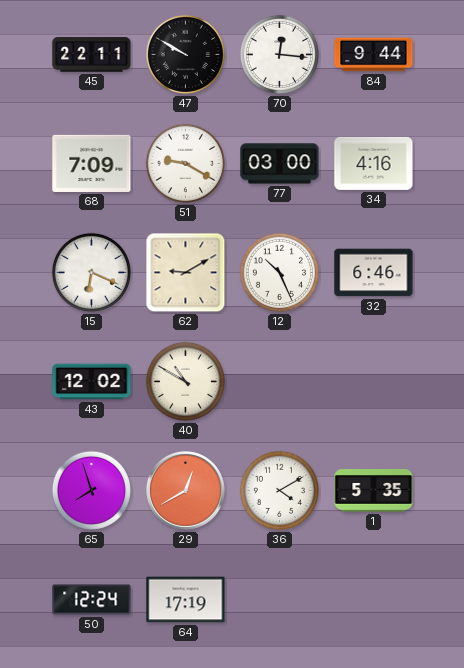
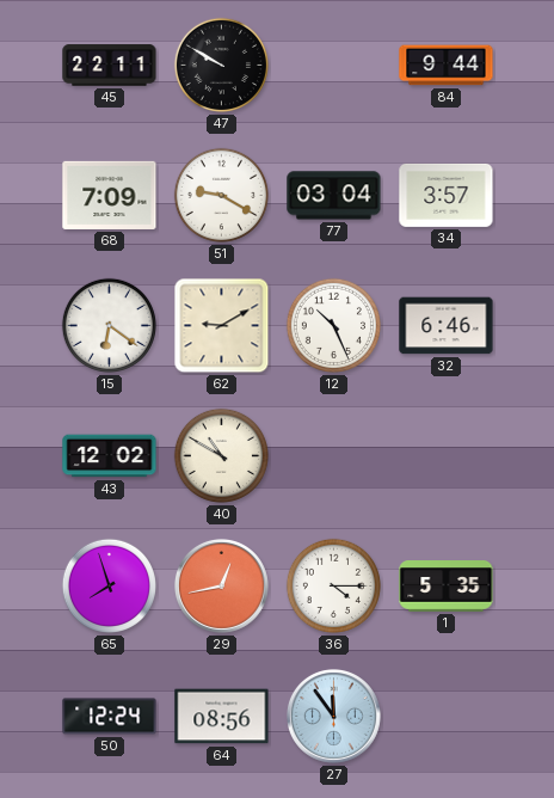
70: 12:16 -> none (279, 54)
77: 03:00 -> 03:04 (334, 196)
34: 4:16 -> 3:57 (447, 195)
15: 6:19 -> 6:21 (109, 325)
29: 12:40 -> 12:43 (221, 585)
36: 4:10 -> 4:15 (333, 585)
64: 17:19 -> 08:56 (222, 717)
27: none -> 11:54 (333, 716)
